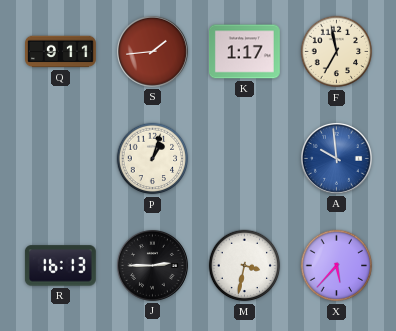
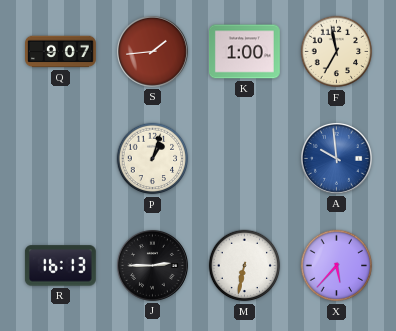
Q: 9:11 -> 9:07 (61, 52)
K: 1:17 -> 1:00 (244, 52)
M: 3:32 -> 6:32 (245, 266)
